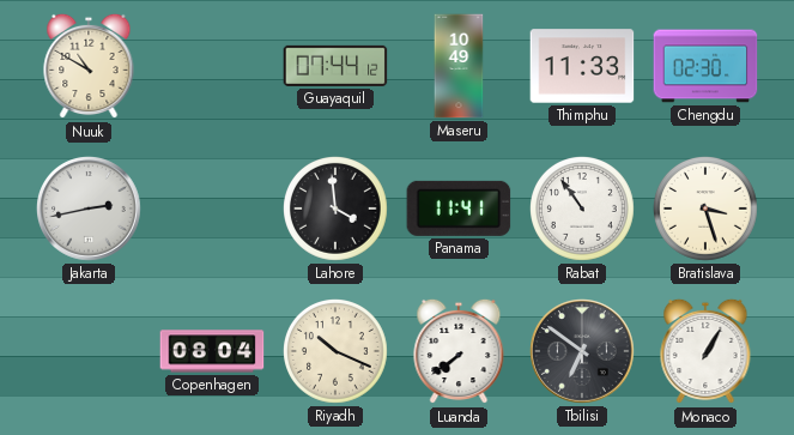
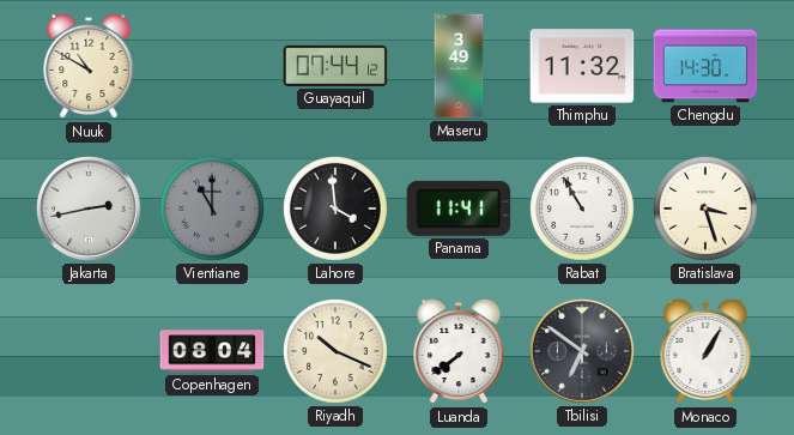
Maseru: 10:49 -> 3:49 (459, 66)
Thimphu: 11:33 -> 11:32 (582, 66)
Chengdu: 02:30 -> 14:30 (705, 66)
Vientiane: none -> 11:00 (213, 210)
Rabat: 10:54 -> 10:55 (583, 210)
